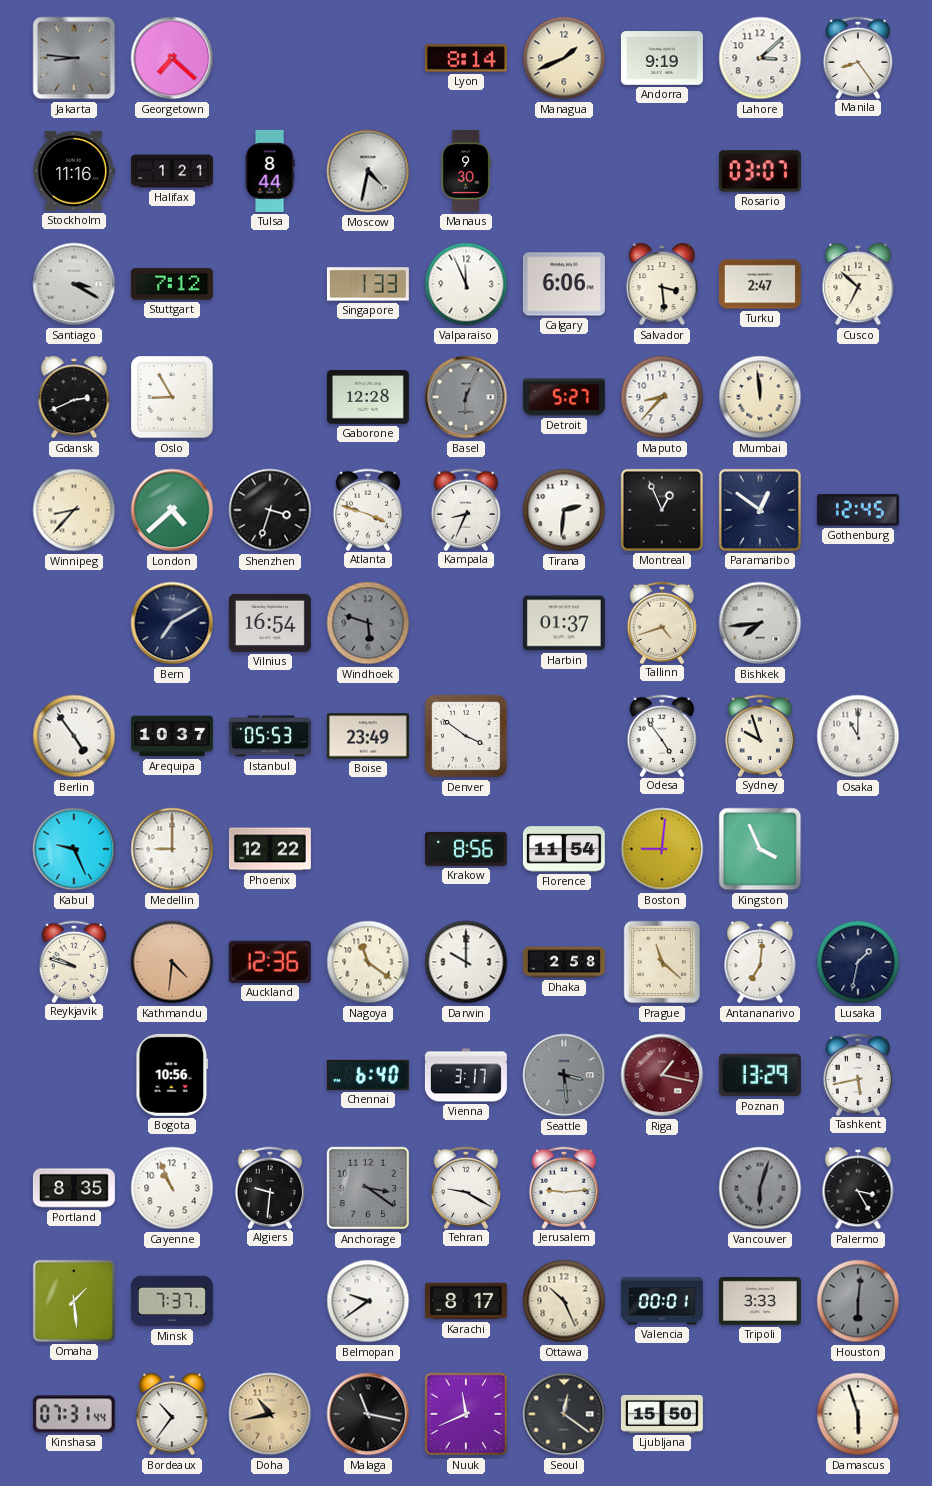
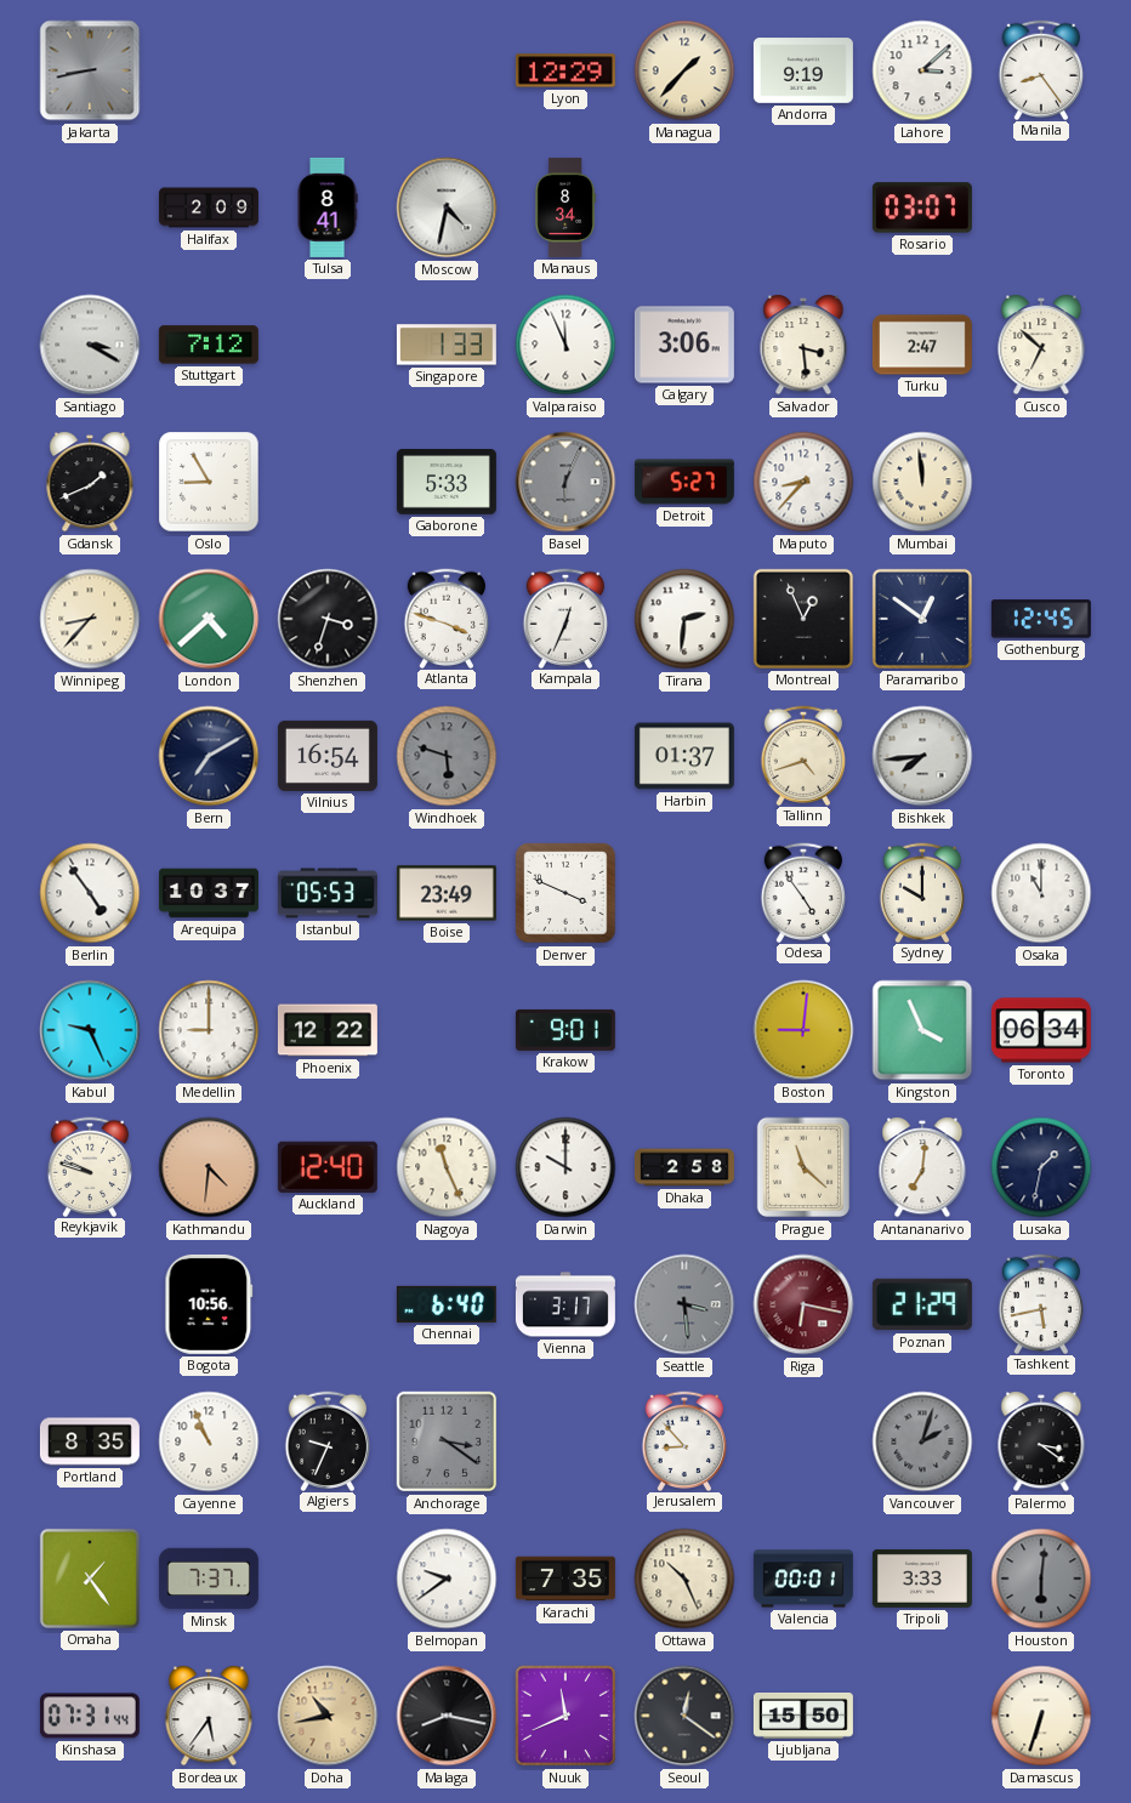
Jakarta: 8:46 -> 8:43 (90, 70)
Georgetown: 7:22 -> none (172, 58)
Lyon: 8:14 -> 12:29 (565, 70)
Managua: 1:41 -> 1:37 (684, 70)
Stockholm: 11:16 -> none (74, 171)
Halifax: 1:21 -> 2:09 (209, 207)
Tulsa: 8:44 -> 8:41 (328, 207)
Manaus: 9:30 -> 8:34 (565, 207)
Calgary: 6:06 -> 3:06 (684, 345)
Gdansk: 2:41 -> 1:41 (90, 482)
Gaborone: 12:28 -> 5:33 (447, 482)
Kampala: 8:34 -> 12:34 (565, 618)
Denver: 3:51 -> 3:49 (565, 893)
Sydney: 9:57 -> 10:00 (922, 892)
Krakow: 8:56 -> 9:01 (565, 1030)
Florence: 11:54 -> none (564, 849)
Toronto: none -> 06:34 (1041, 1030)
Auckland: 12:36 -> 12:40 (328, 1167)
Nagoya: 11:21 -> 11:26 (447, 1167)
Riga: 1:17 -> 6:17 (803, 1304)
Poznan: 13:29 -> 21:29 (922, 1304)
Algiers: 9:31 -> 9:34 (328, 1440)
Tehran: 9:20 -> none (466, 1187)
Jerusalem: 9:14 -> 8:53 (684, 1440)
Vancouver: 6:03 -> 2:03 (922, 1441)
Palermo: 3:25 -> 3:21 (1041, 1441)
Omaha: 1:29 -> 1:24 (90, 1579)
Karachi: 8:17 -> 7:35 (565, 1579)
Bordeaux: 10:36 -> 5:36 (209, 1716)
Malaga: 11:17 -> 8:17 (447, 1716)
Damascus: 5:57 -> 6:33 (1041, 1716)
